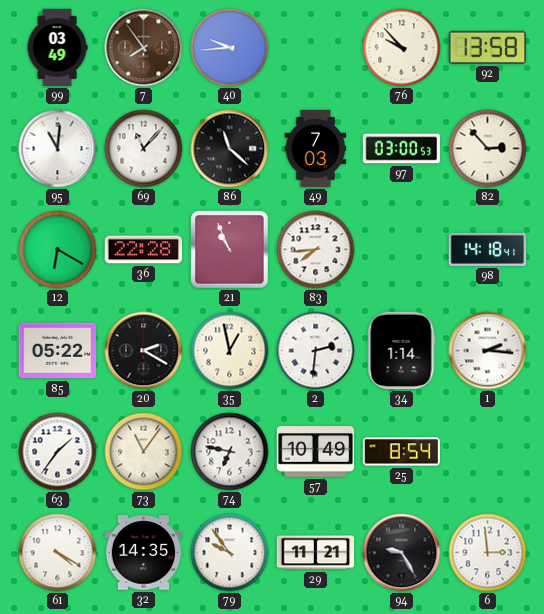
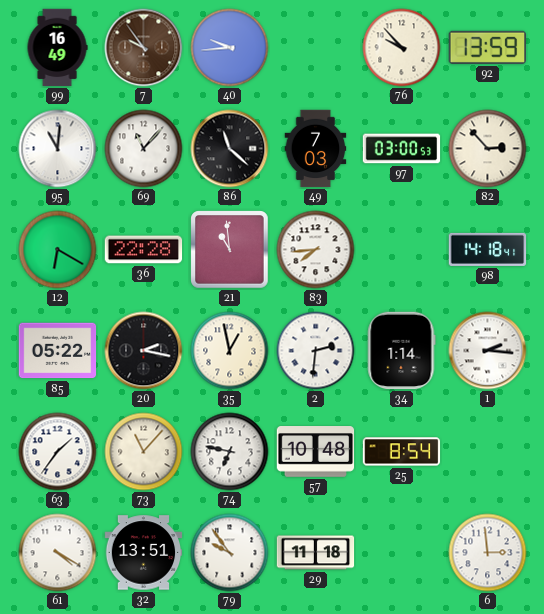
99: 03:49 -> 16:49 (57, 48)
7: 7:54 -> 9:54 (144, 48)
92: 13:58 -> 13:59 (487, 47)
21: 10:56 -> 10:59 (230, 250)
20: 2:20 -> 2:17 (144, 351)
73: 11:06 -> 11:07 (144, 452)
57: 10:49 -> 10:48 (316, 452)
32: 14:35 -> 13:51 (144, 553)
29: 11:21 -> 11:18 (316, 553)
94: 9:25 -> none (402, 553)
